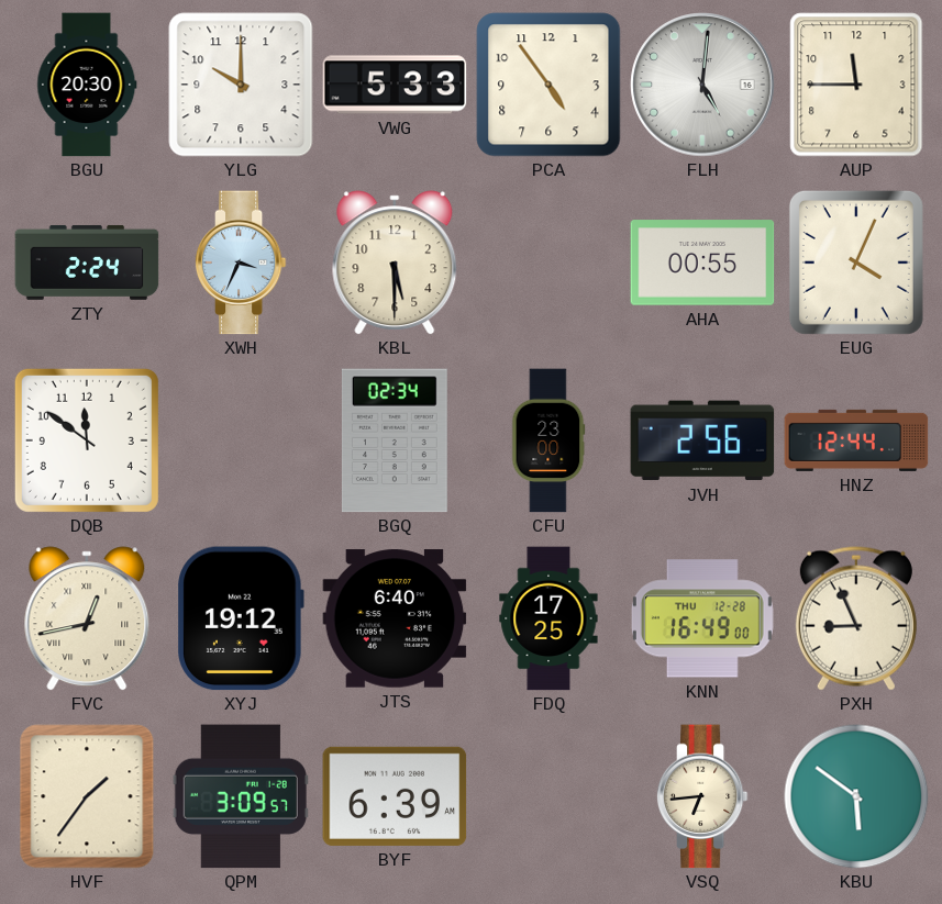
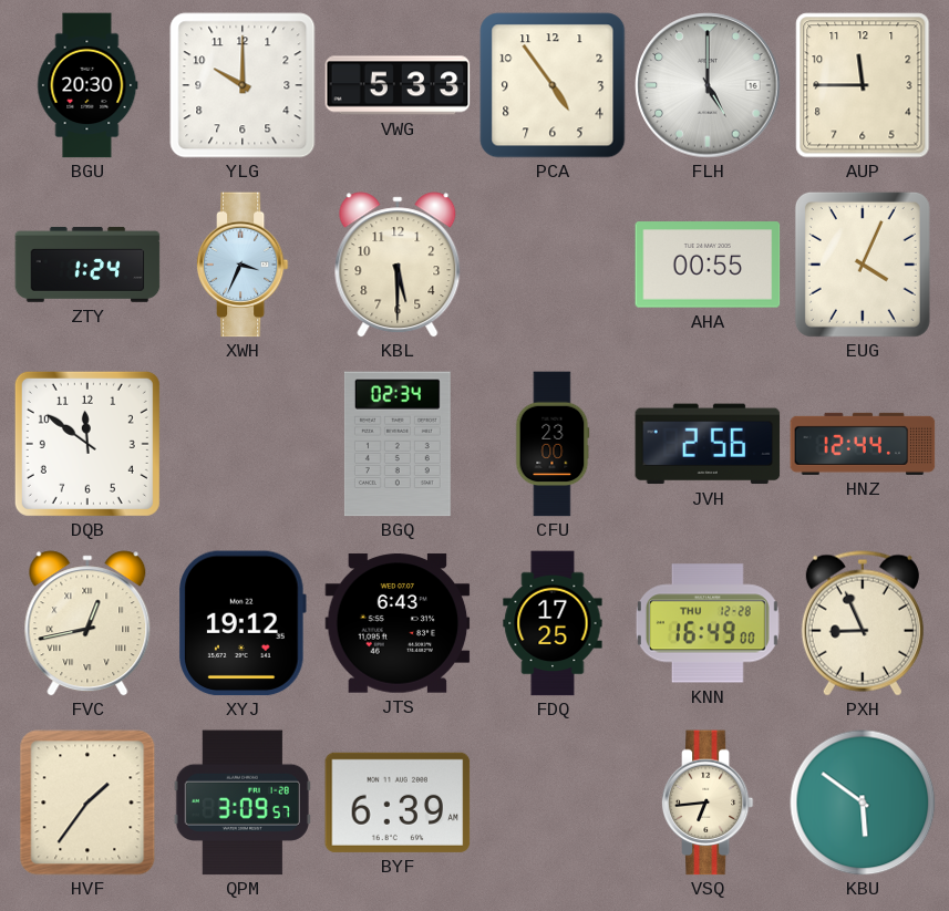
FLH: 5:01 -> 5:00 (708, 85)
ZTY: 2:24 -> 1:24 (87, 265)
JTS: 6:40 -> 6:43 (398, 623)
